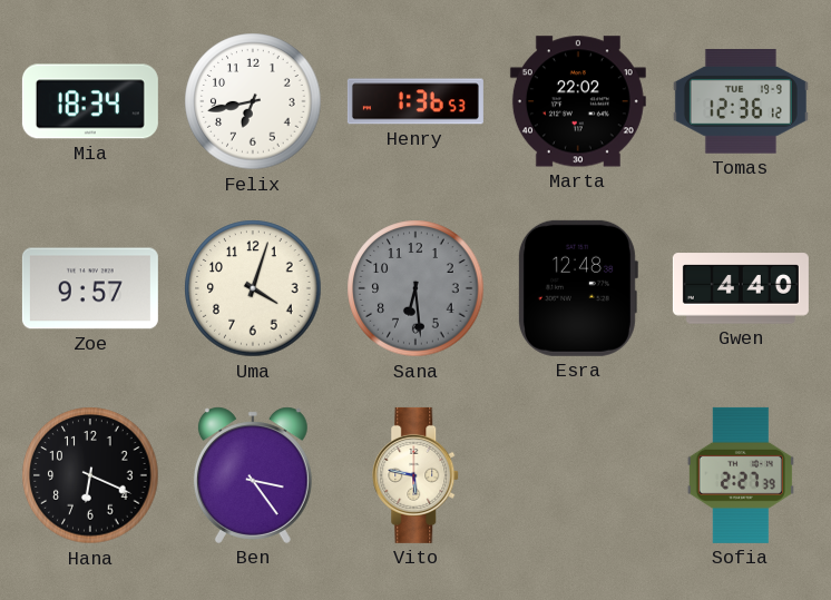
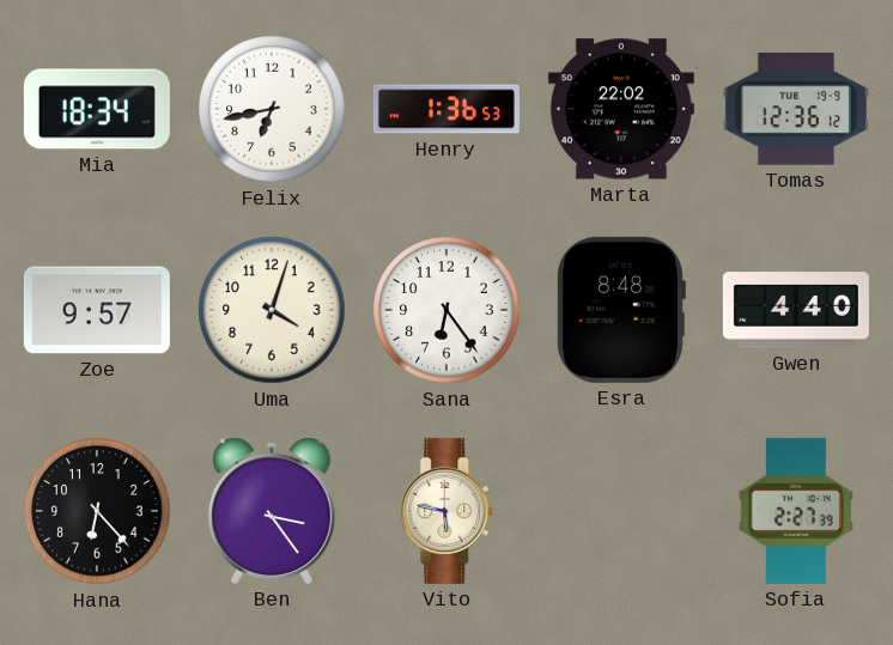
Sana: 6:29 -> 6:24 (446, 310)
Sana dial: grey -> white (446, 310)
Esra: 12:48 -> 8:48 (620, 310)
Hana: 6:19 -> 6:23 (97, 511)
